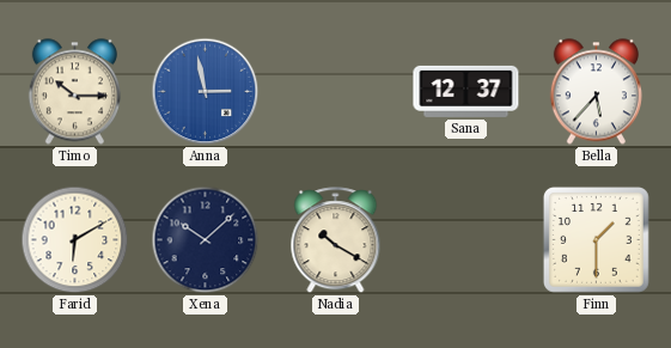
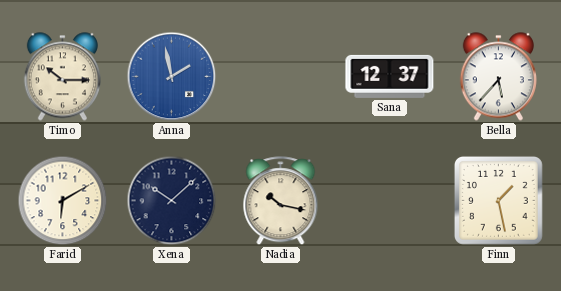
Anna: 2:58 -> 1:58 (172, 77)
Nadia: 10:20 -> 10:17 (281, 201)
Finn: 1:30 -> 1:28 (498, 200)
